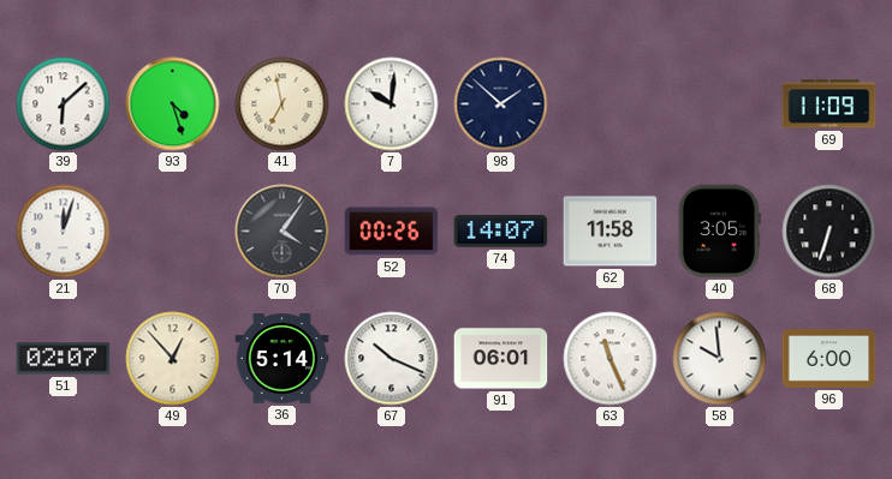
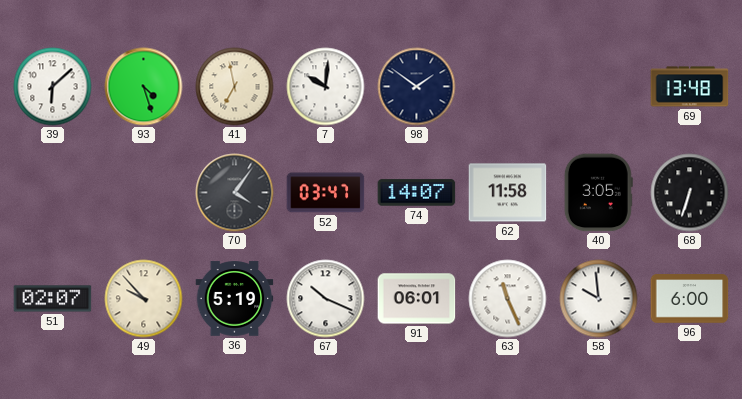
98: 1:52 -> 1:51 (417, 87)
69: 11:09 -> 13:48 (690, 87)
21: 12:03 -> none (64, 232)
52: 00:26 -> 03:47 (326, 193)
49: 12:53 -> 9:53 (144, 299)
36: 5:14 -> 5:19 (235, 299)
